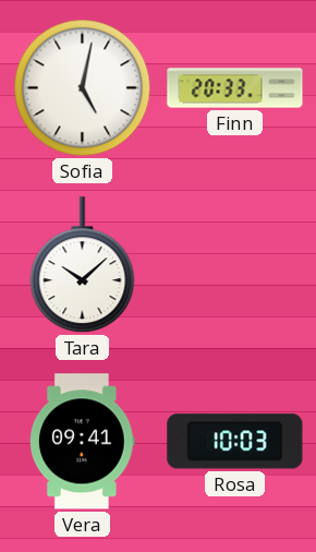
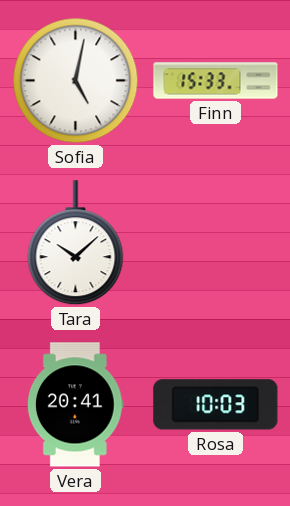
Finn: 20:33 -> 15:33 (216, 81)
Vera: 09:41 -> 20:41 (75, 405)
